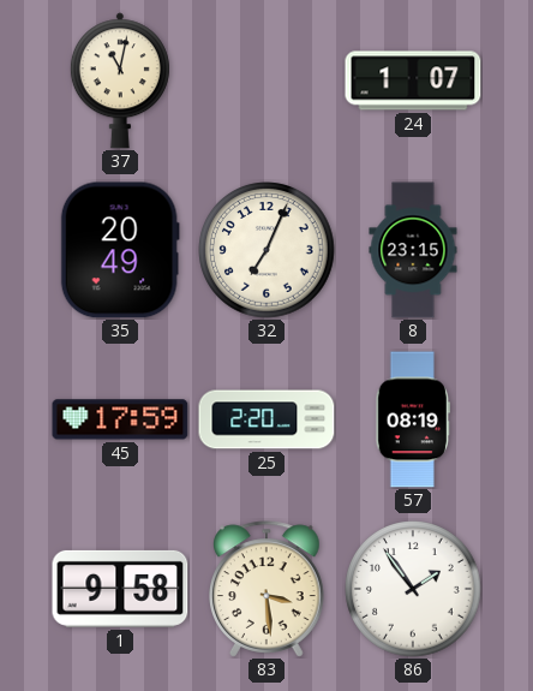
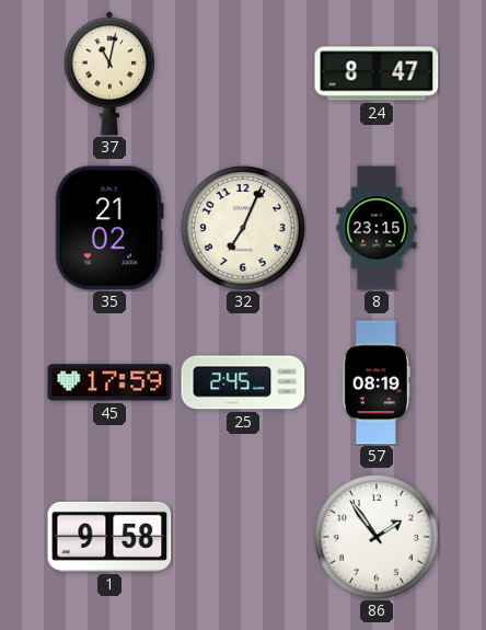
24: 1:07 -> 8:47 (377, 73)
35: 20:49 -> 21:02 (109, 228)
25: 2:20 -> 2:45 (243, 382)
83: 3:29 -> none (266, 589)
